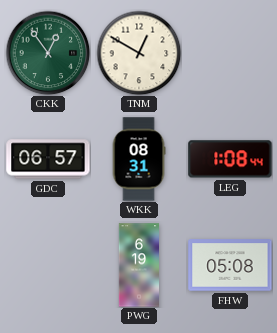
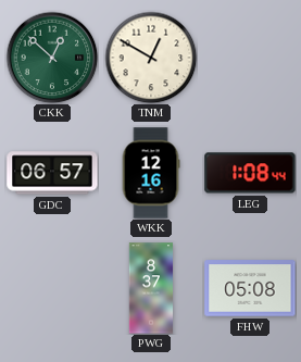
CKK: 12:54 -> 12:52 (52, 58)
WKK: 08:31 -> 12:16 (151, 173)
PWG: 6:19 -> 8:37 (151, 288)
